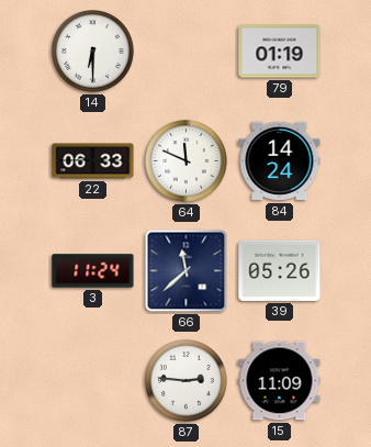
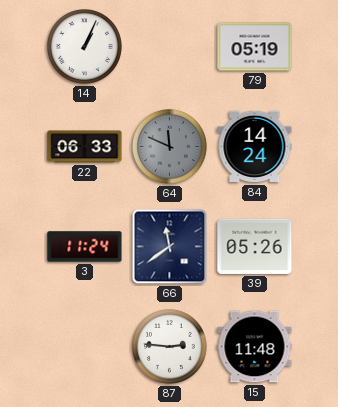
14: 6:30 -> 1:04 (85, 47)
79: 01:19 -> 05:19 (255, 47)
64 dial: white -> grey (170, 147)
66: 11:38 -> 11:39 (170, 247)
15: 11:09 -> 11:48 (255, 347)
